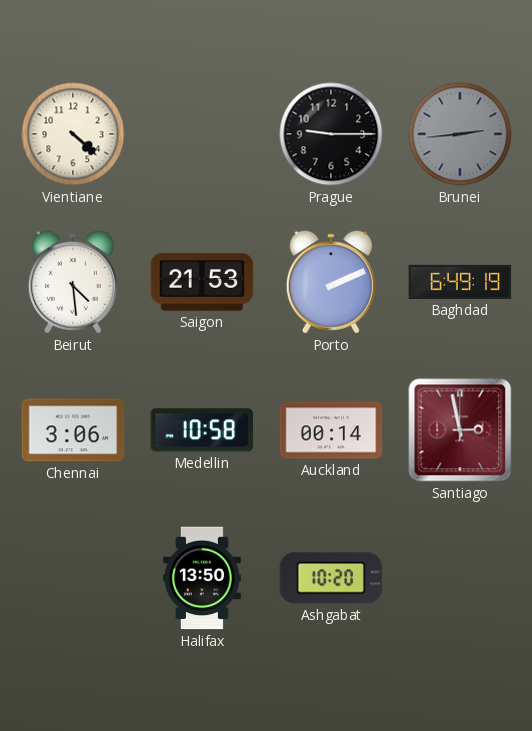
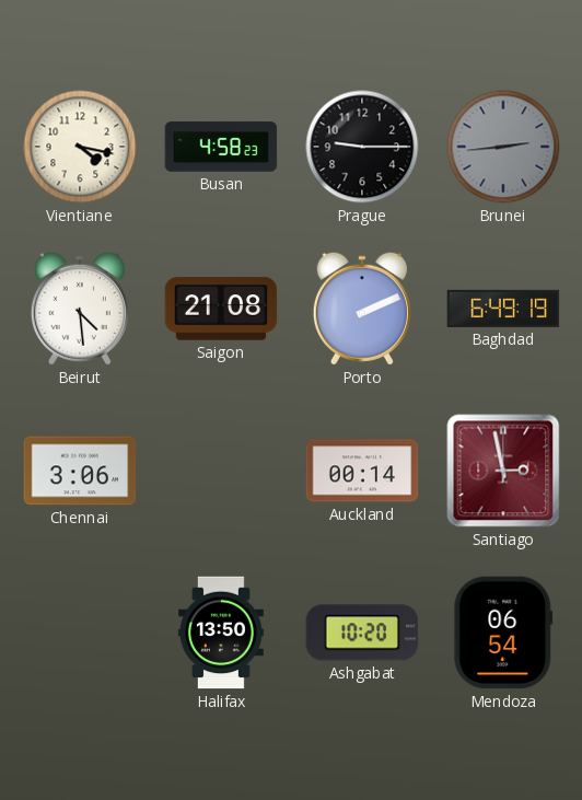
Vientiane: 4:22 -> 4:17 (80, 147)
Busan: none -> 4:58 (221, 147)
Saigon: 21:53 -> 21:08 (221, 309)
Medellin: 10:58 -> none (202, 430)
Mendoza: none -> 06:54 (503, 633)
